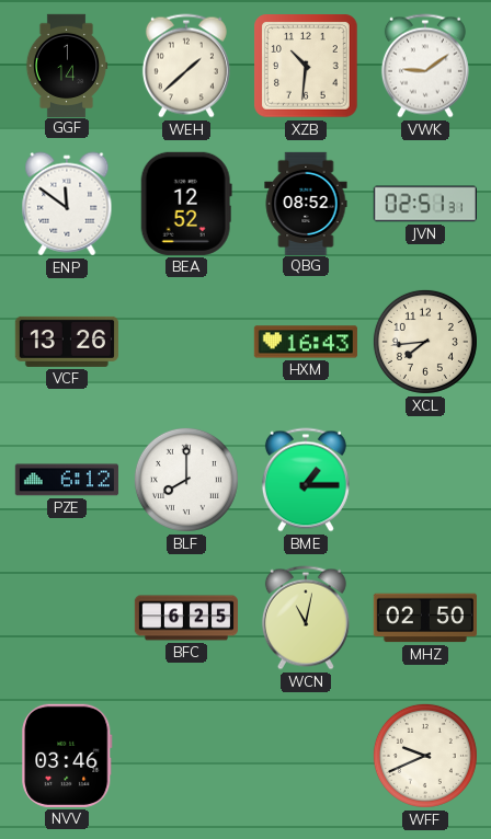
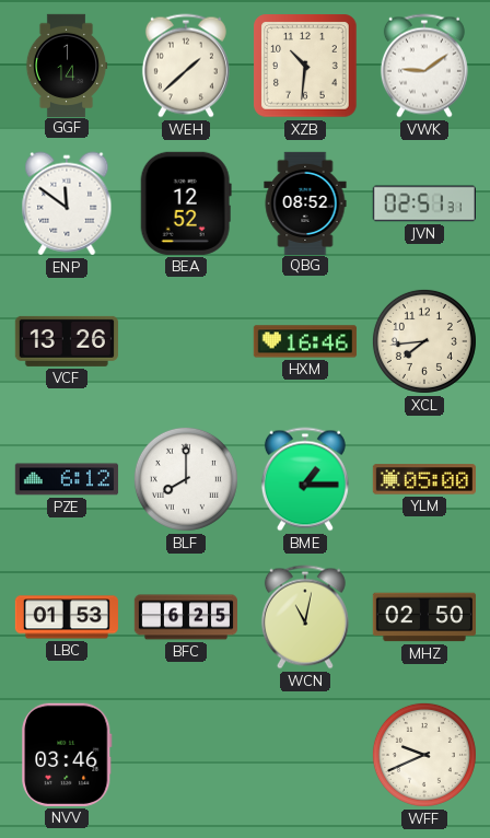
HXM: 16:43 -> 16:46 (305, 341)
YLM: none -> 05:00 (424, 479)
LBC: none -> 01:53 (66, 617)
